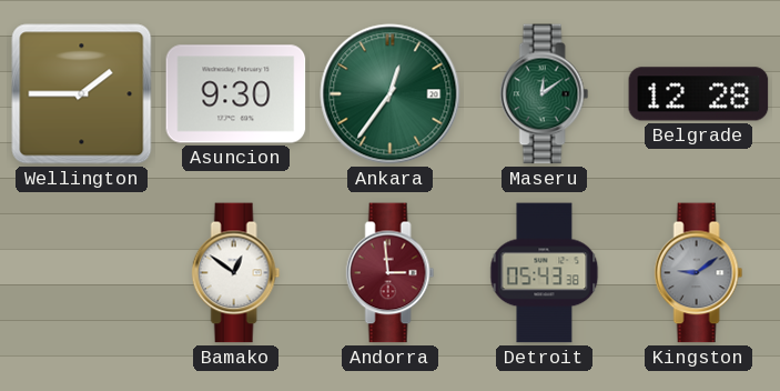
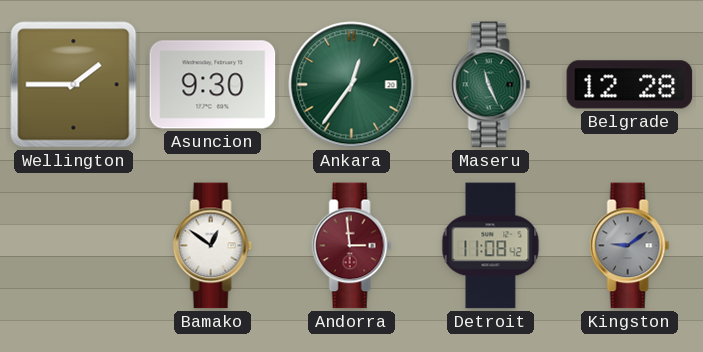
Maseru: 12:09 -> 11:26 (491, 85)
Detroit: 05:43 -> 11:08 (491, 246)
